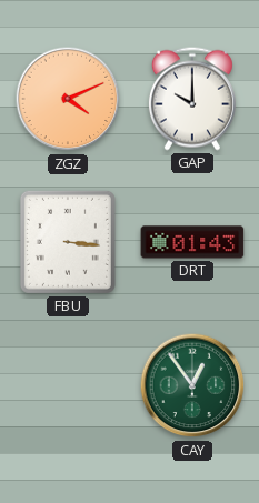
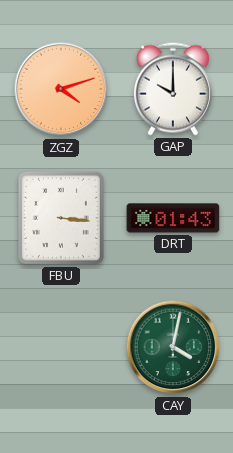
ZGZ: 4:11 -> 4:12 (61, 89)
CAY: 12:54 -> 4:02 (173, 347)
